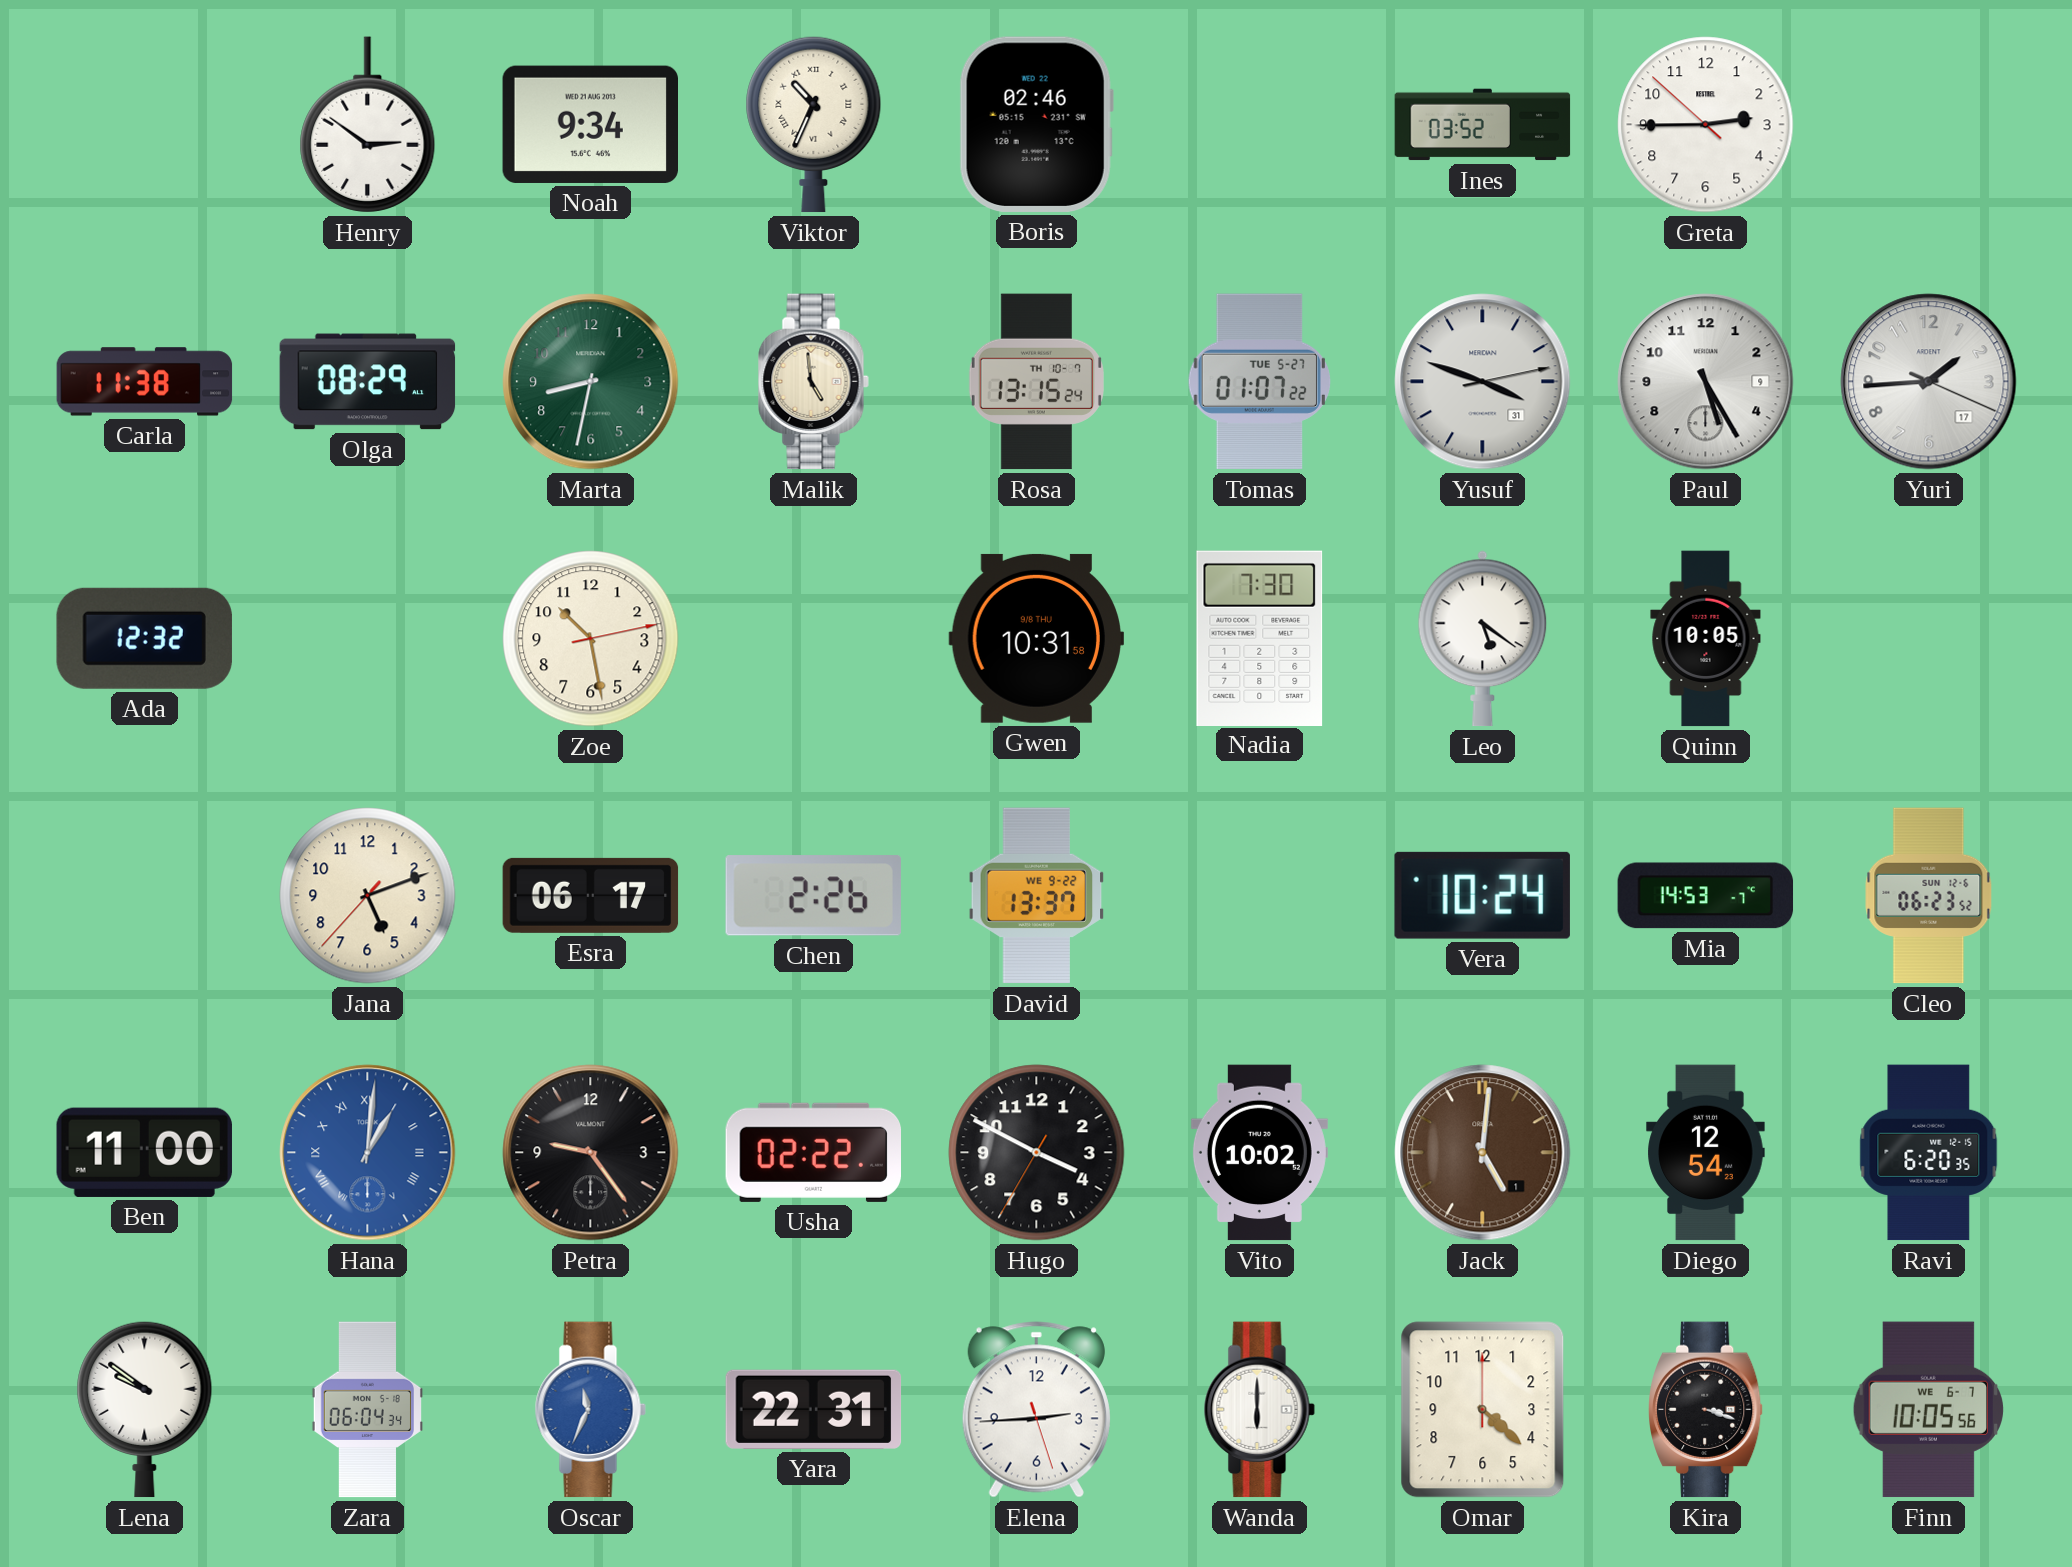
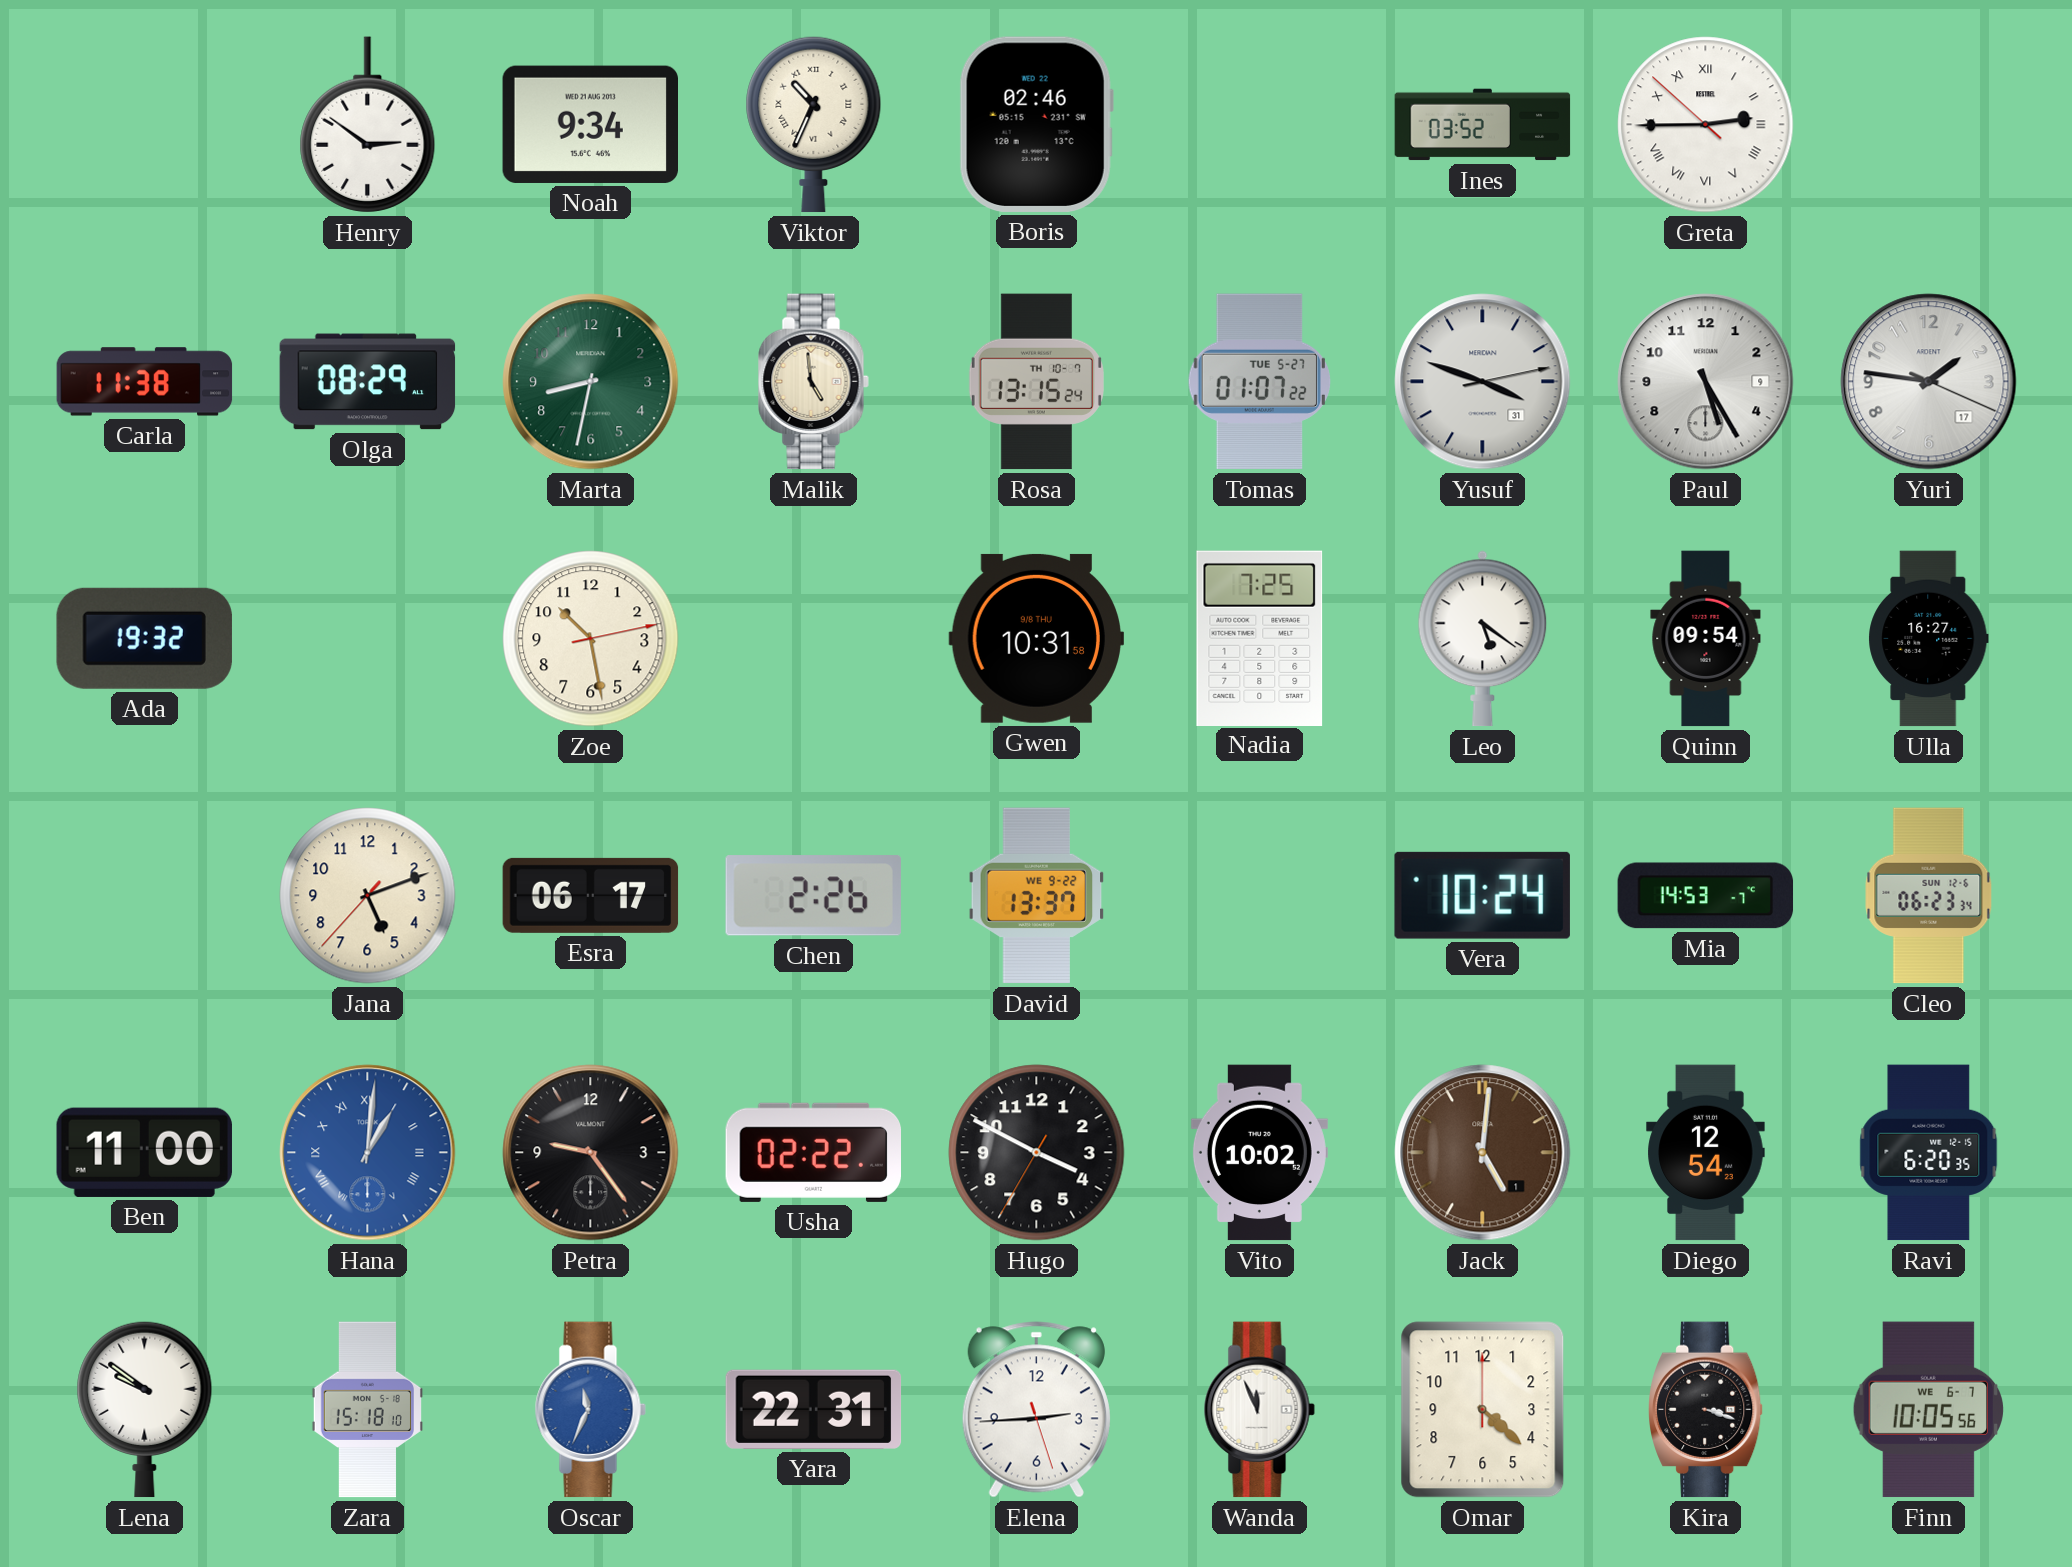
Greta numerals: Arabic -> Roman (1706, 125)
Yuri: 1:44 -> 1:46 (1929, 382)
Ada: 12:32 -> 19:32 (144, 638)
Nadia: 7:30 -> 7:25 (1260, 638)
Quinn: 10:05 -> 09:54 (1706, 639)
Ulla: none -> 16:27 (1929, 639)
Cleo: 06:23:52 -> 06:23:34 (1929, 896)
Zara: 06:04 -> 15:18 (367, 1410)
Wanda: 6:00 -> 11:56 (1259, 1410)
